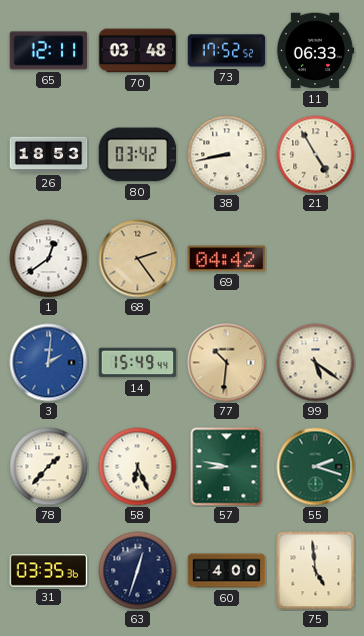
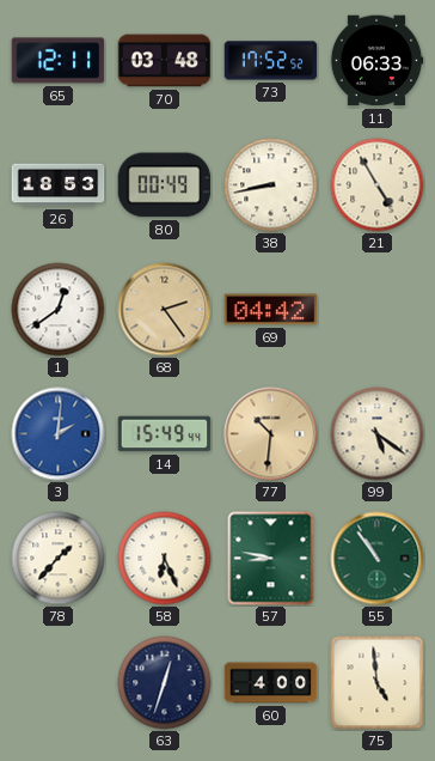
80: 03:42 -> 00:49 (165, 185)
55: 2:18 -> 10:54 (378, 559)
31: 03:35 -> none (49, 571)
